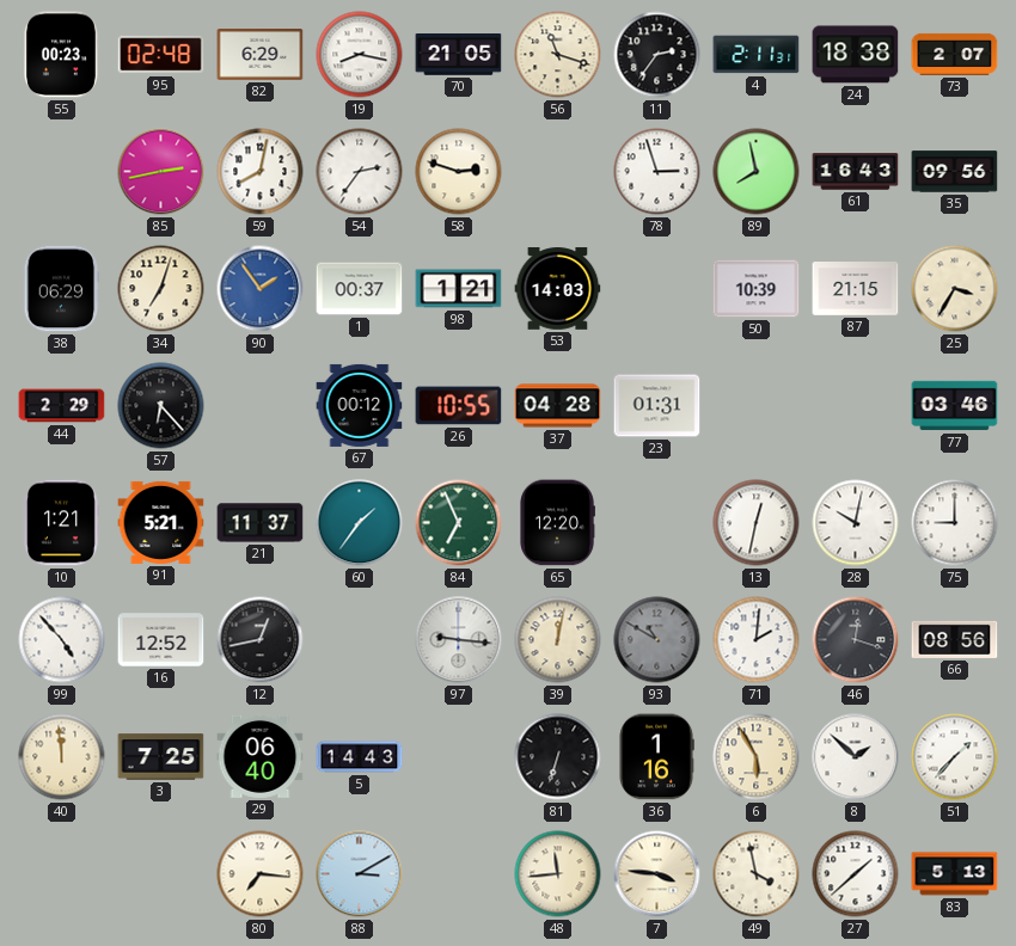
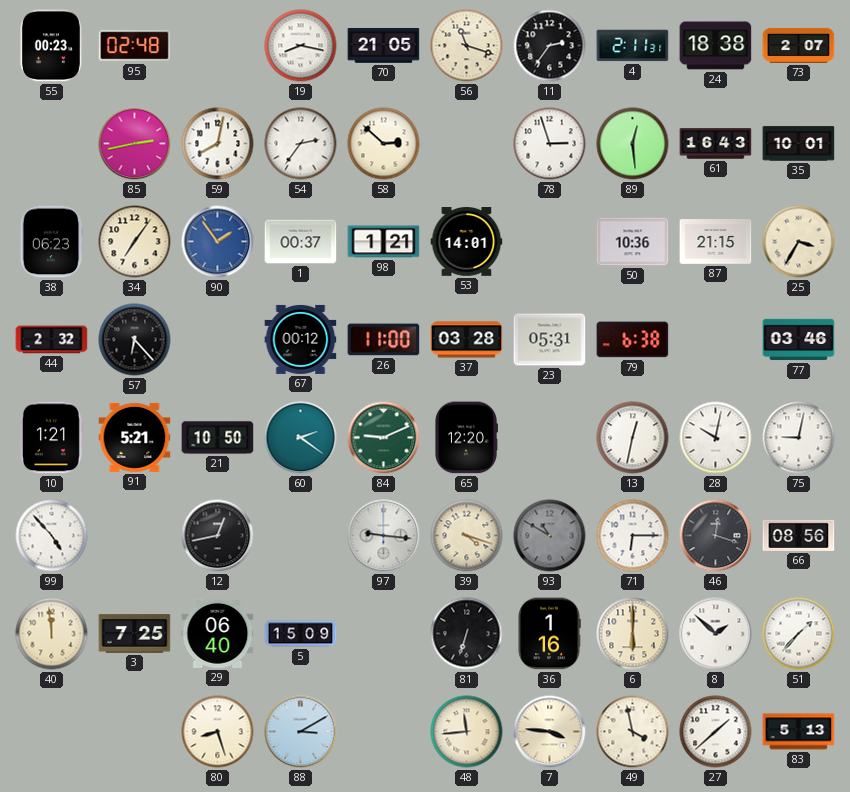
82: 6:29 -> none (261, 55)
58: 2:48 -> 2:52 (384, 144)
89: 7:58 -> 12:29 (633, 144)
35: 09:56 -> 10:01 (799, 144)
38: 06:29 -> 06:23 (52, 242)
34: 7:03 -> 7:06 (135, 242)
53: 14:03 -> 14:01 (467, 242)
50: 10:39 -> 10:36 (633, 242)
44: 2:29 -> 2:32 (52, 340)
26: 10:55 -> 11:00 (384, 340)
37: 04:28 -> 03:28 (467, 340)
23: 01:31 -> 05:31 (550, 340)
79: none -> 6:38 (633, 340)
21: 11:37 -> 10:50 (218, 438)
60: 1:36 -> 2:21 (301, 438)
84: 6:56 -> 9:11 (384, 438)
75: 9:00 -> 9:02 (799, 438)
16: 12:52 -> none (161, 640)
39: 12:02 -> 4:18 (467, 536)
71: 2:01 -> 6:15 (633, 536)
5: 14:43 -> 15:09 (301, 634)
6: 5:55 -> 6:00 (633, 634)
80: 7:16 -> 8:27 (218, 732)
